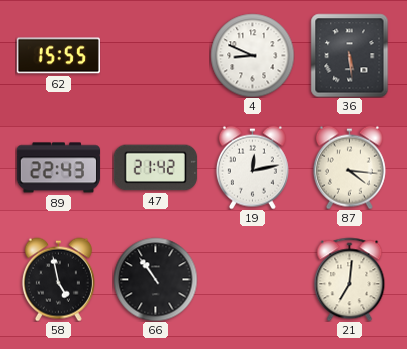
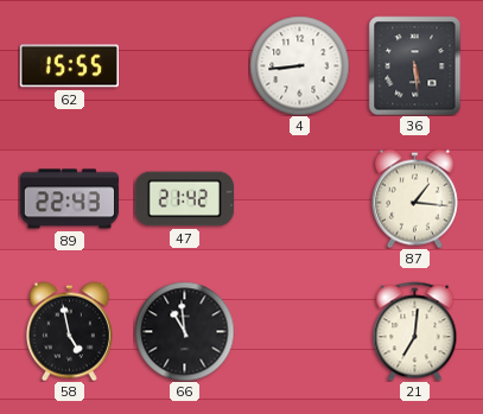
4: 8:49 -> 8:44 (299, 65)
19: 12:13 -> none (252, 167)
87: 4:16 -> 1:16 (414, 198)
66: 10:54 -> 10:59 (184, 331)
